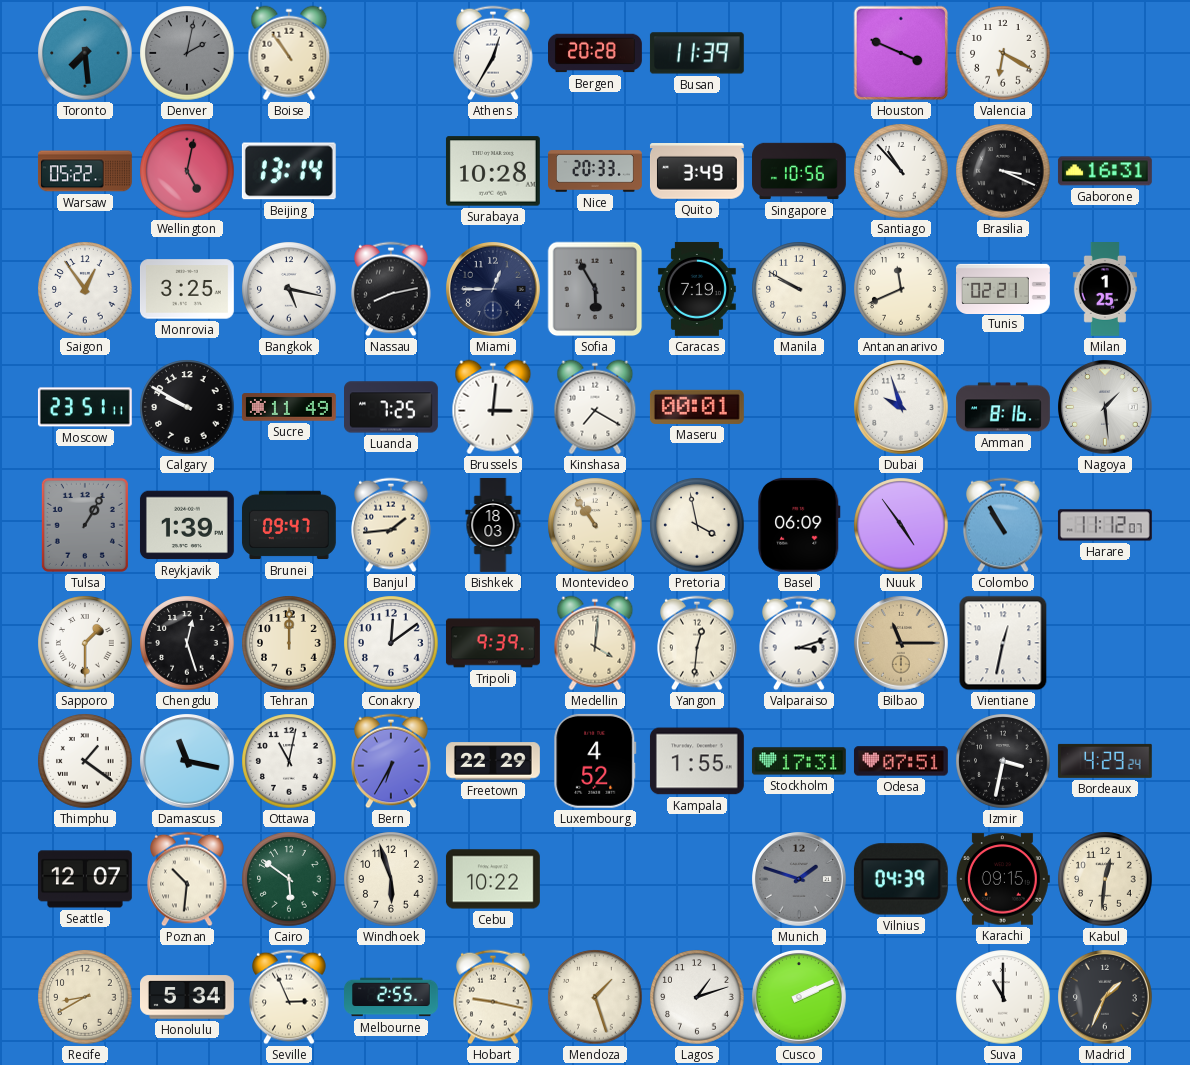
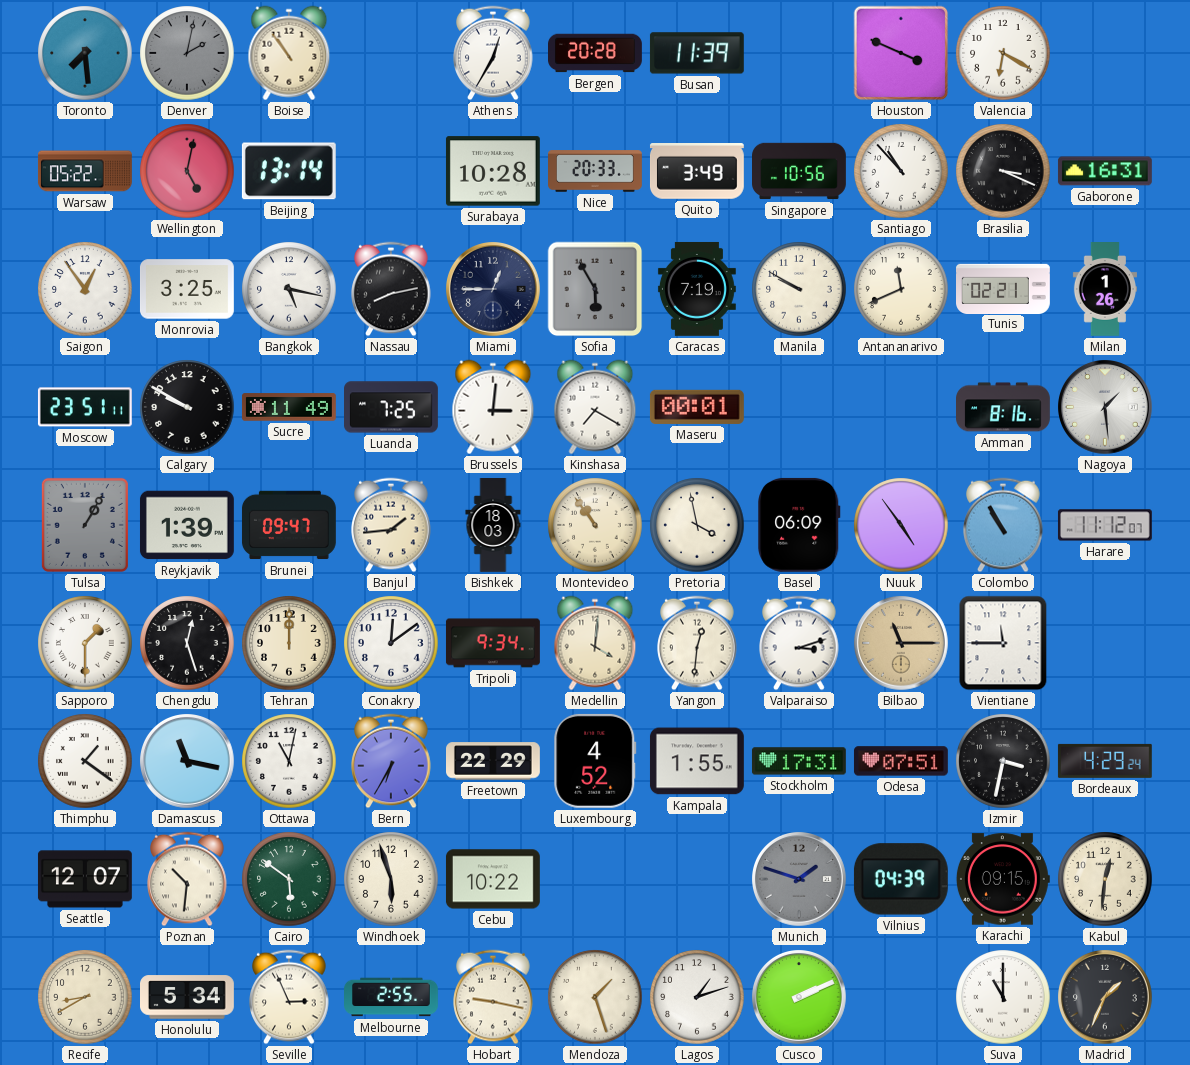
Milan: 1:25 -> 1:26 (1105, 290)
Dubai: 9:57 -> none (902, 408)
Tripoli: 9:39 -> 9:34 (493, 643)
Vientiane: 12:32 -> 11:45 (1003, 643)
